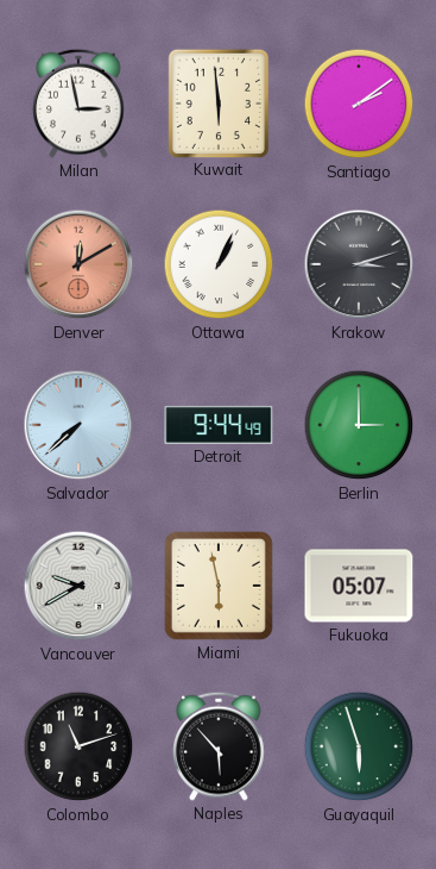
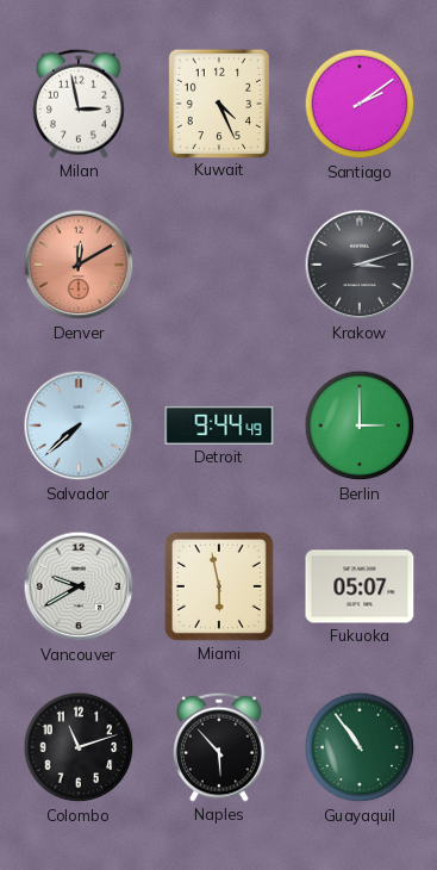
Kuwait: 5:59 -> 4:26 (218, 102)
Ottawa: 1:04 -> none (219, 264)
Guayaquil: 5:57 -> 10:54 (360, 747)
